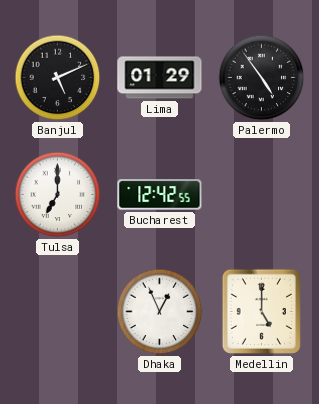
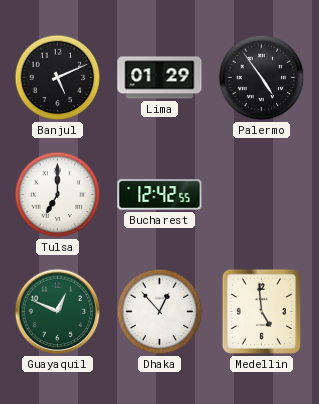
Guayaquil: none -> 12:49 (58, 312)
Dhaka: 12:56 -> 12:53 (160, 312)
Medellin: 5:00 -> 4:59 (261, 311)
